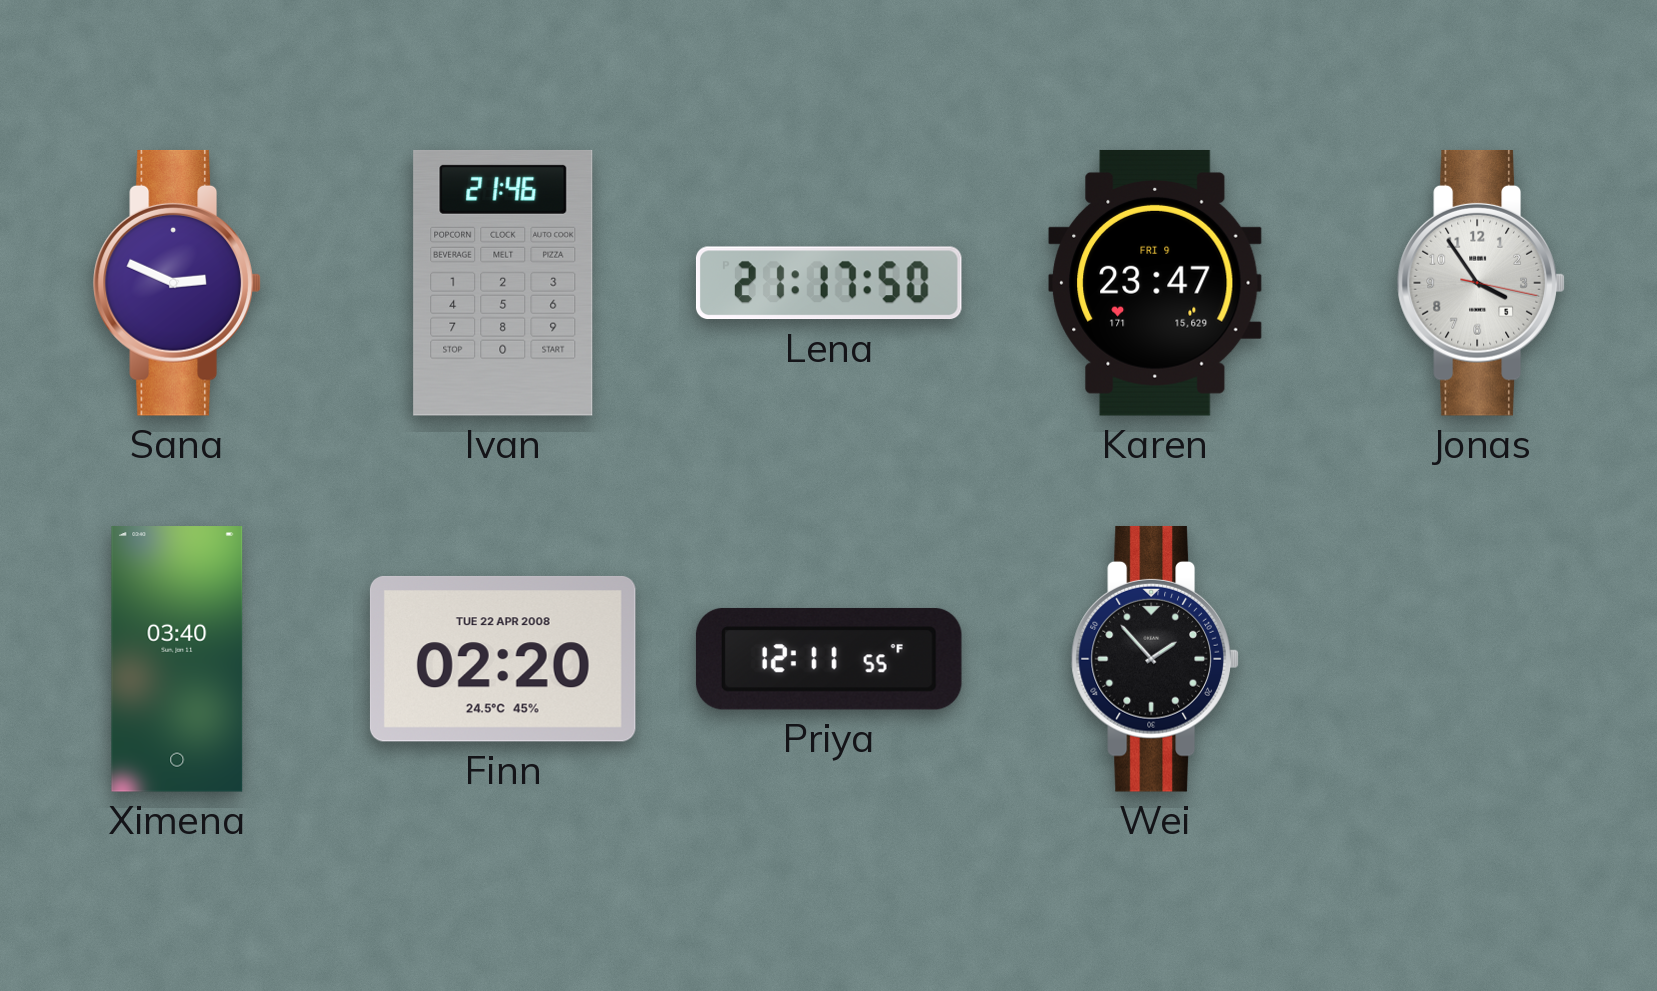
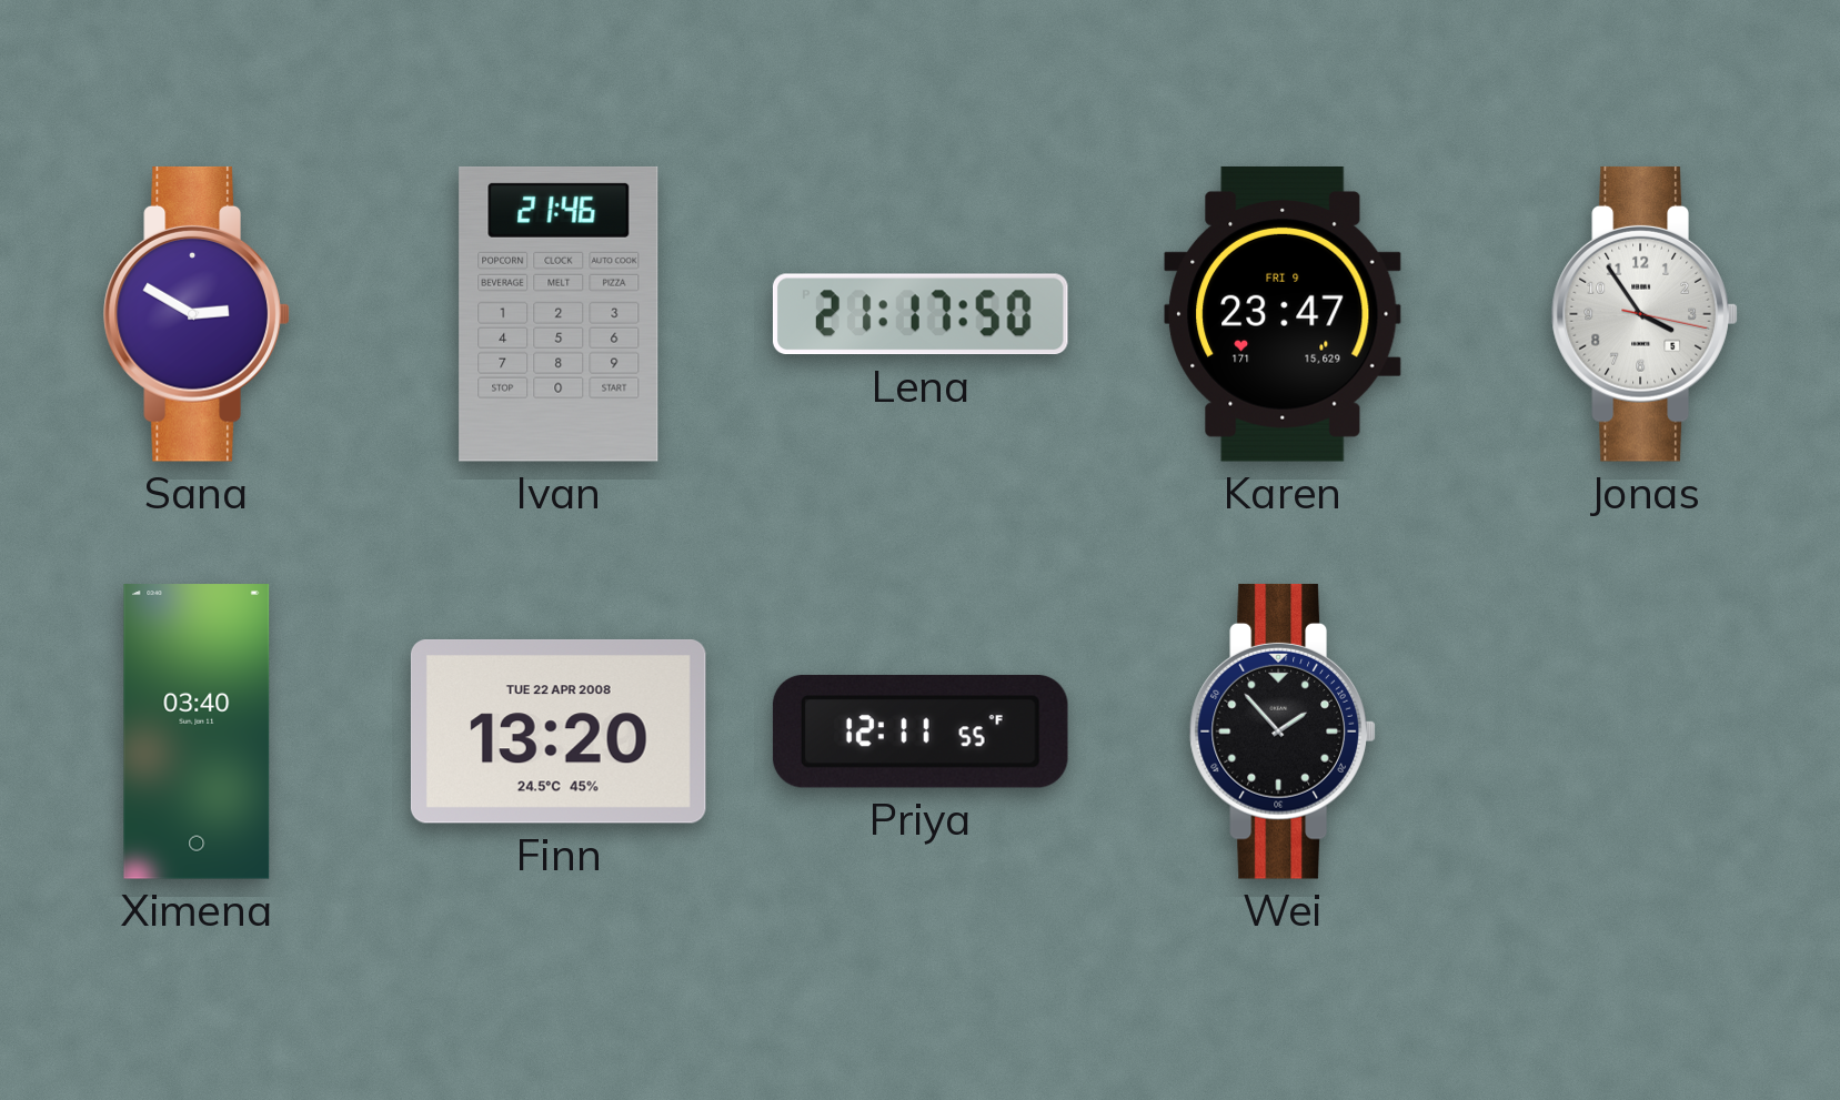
Sana: 2:49 -> 2:50 (197, 314)
Finn: 02:20 -> 13:20 (559, 731)
